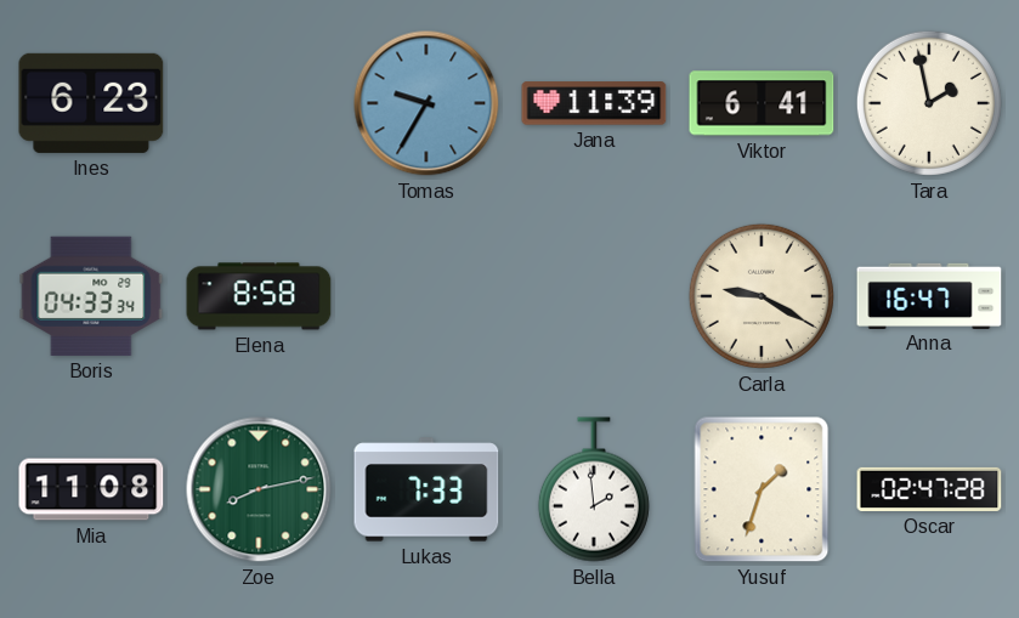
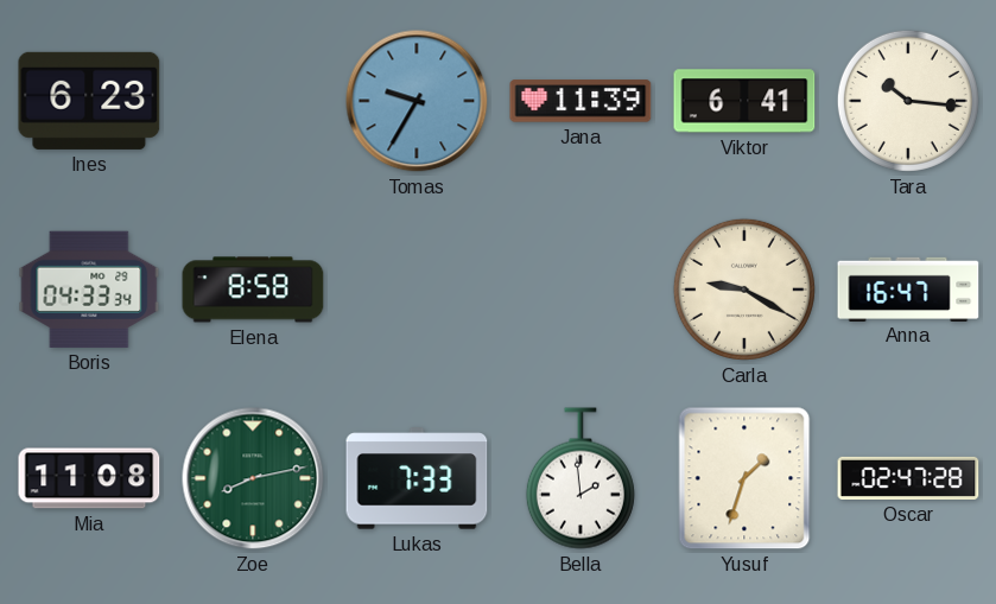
Tara: 1:58 -> 10:16 (908, 101)
